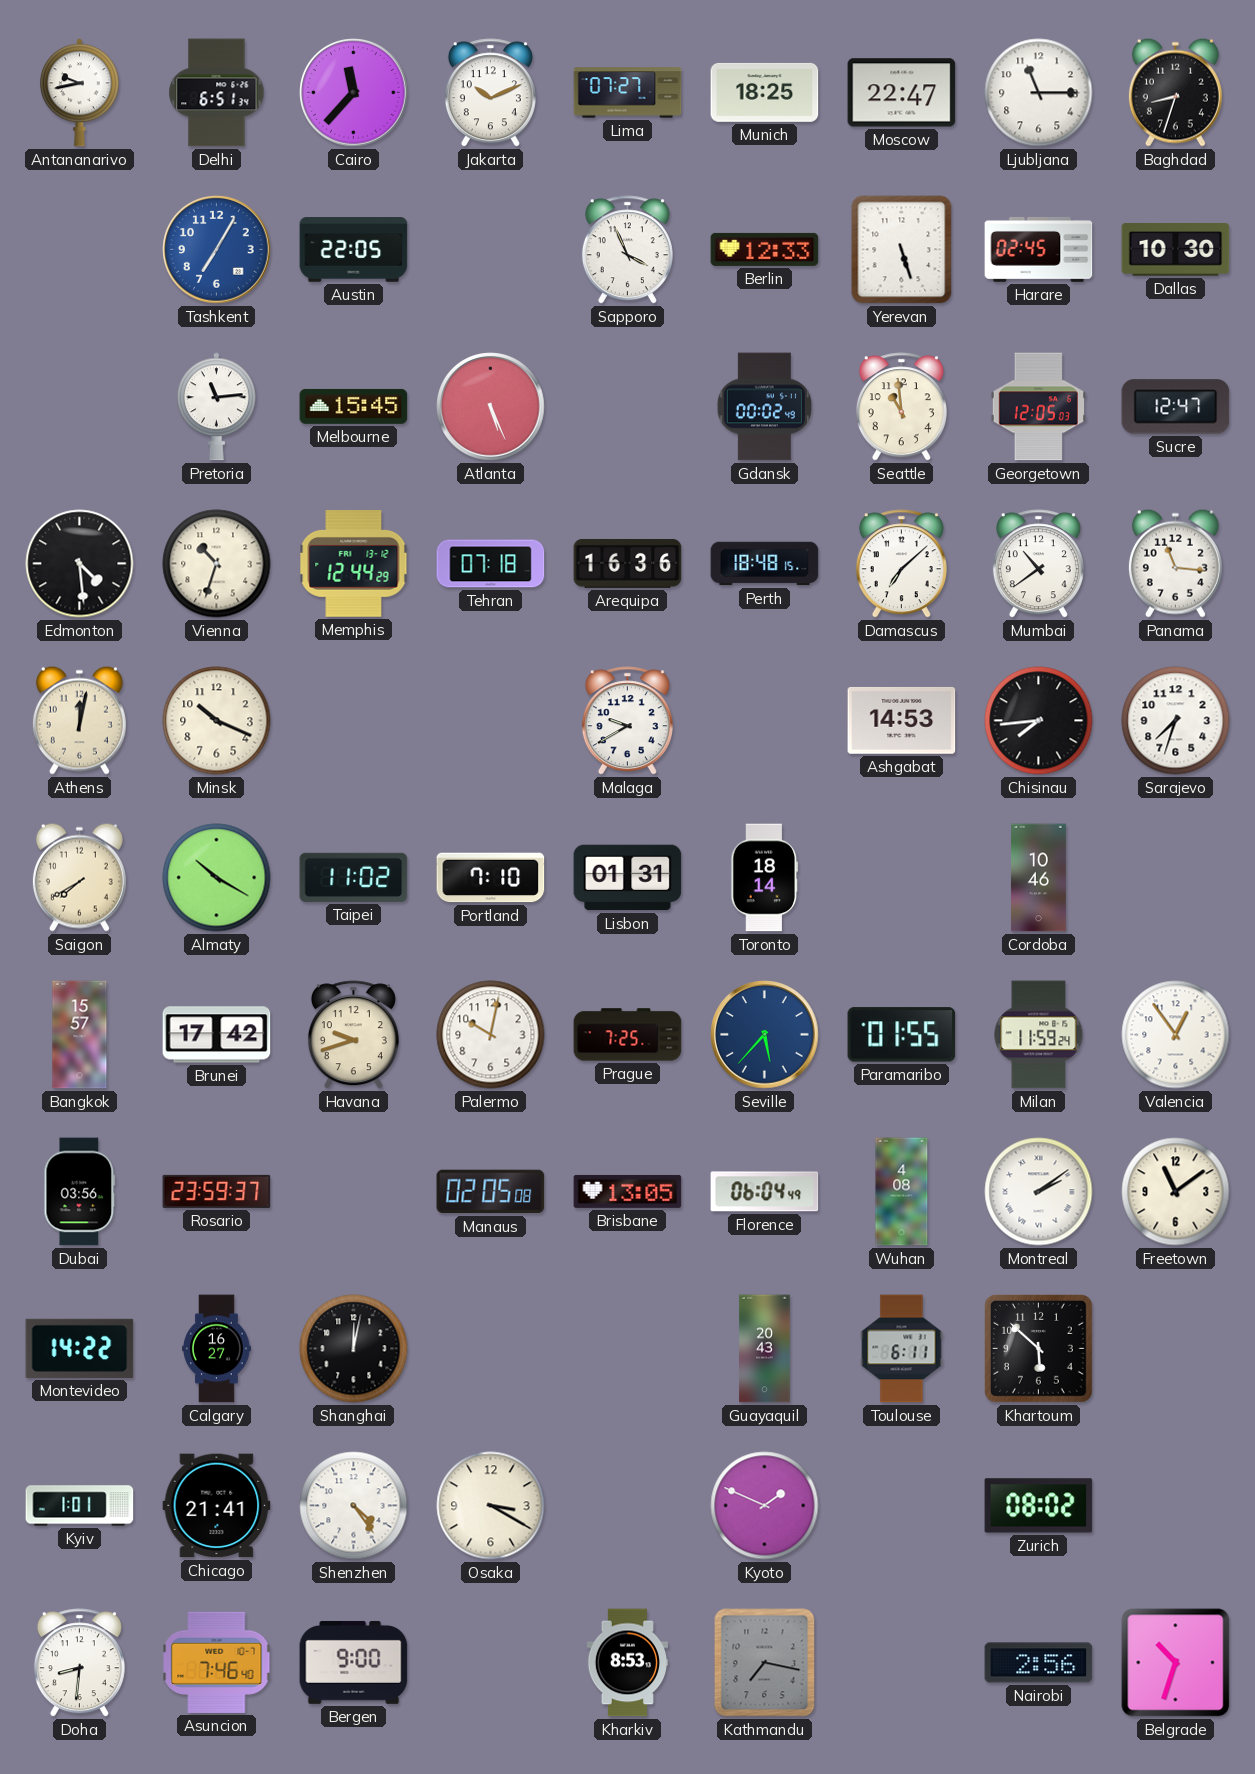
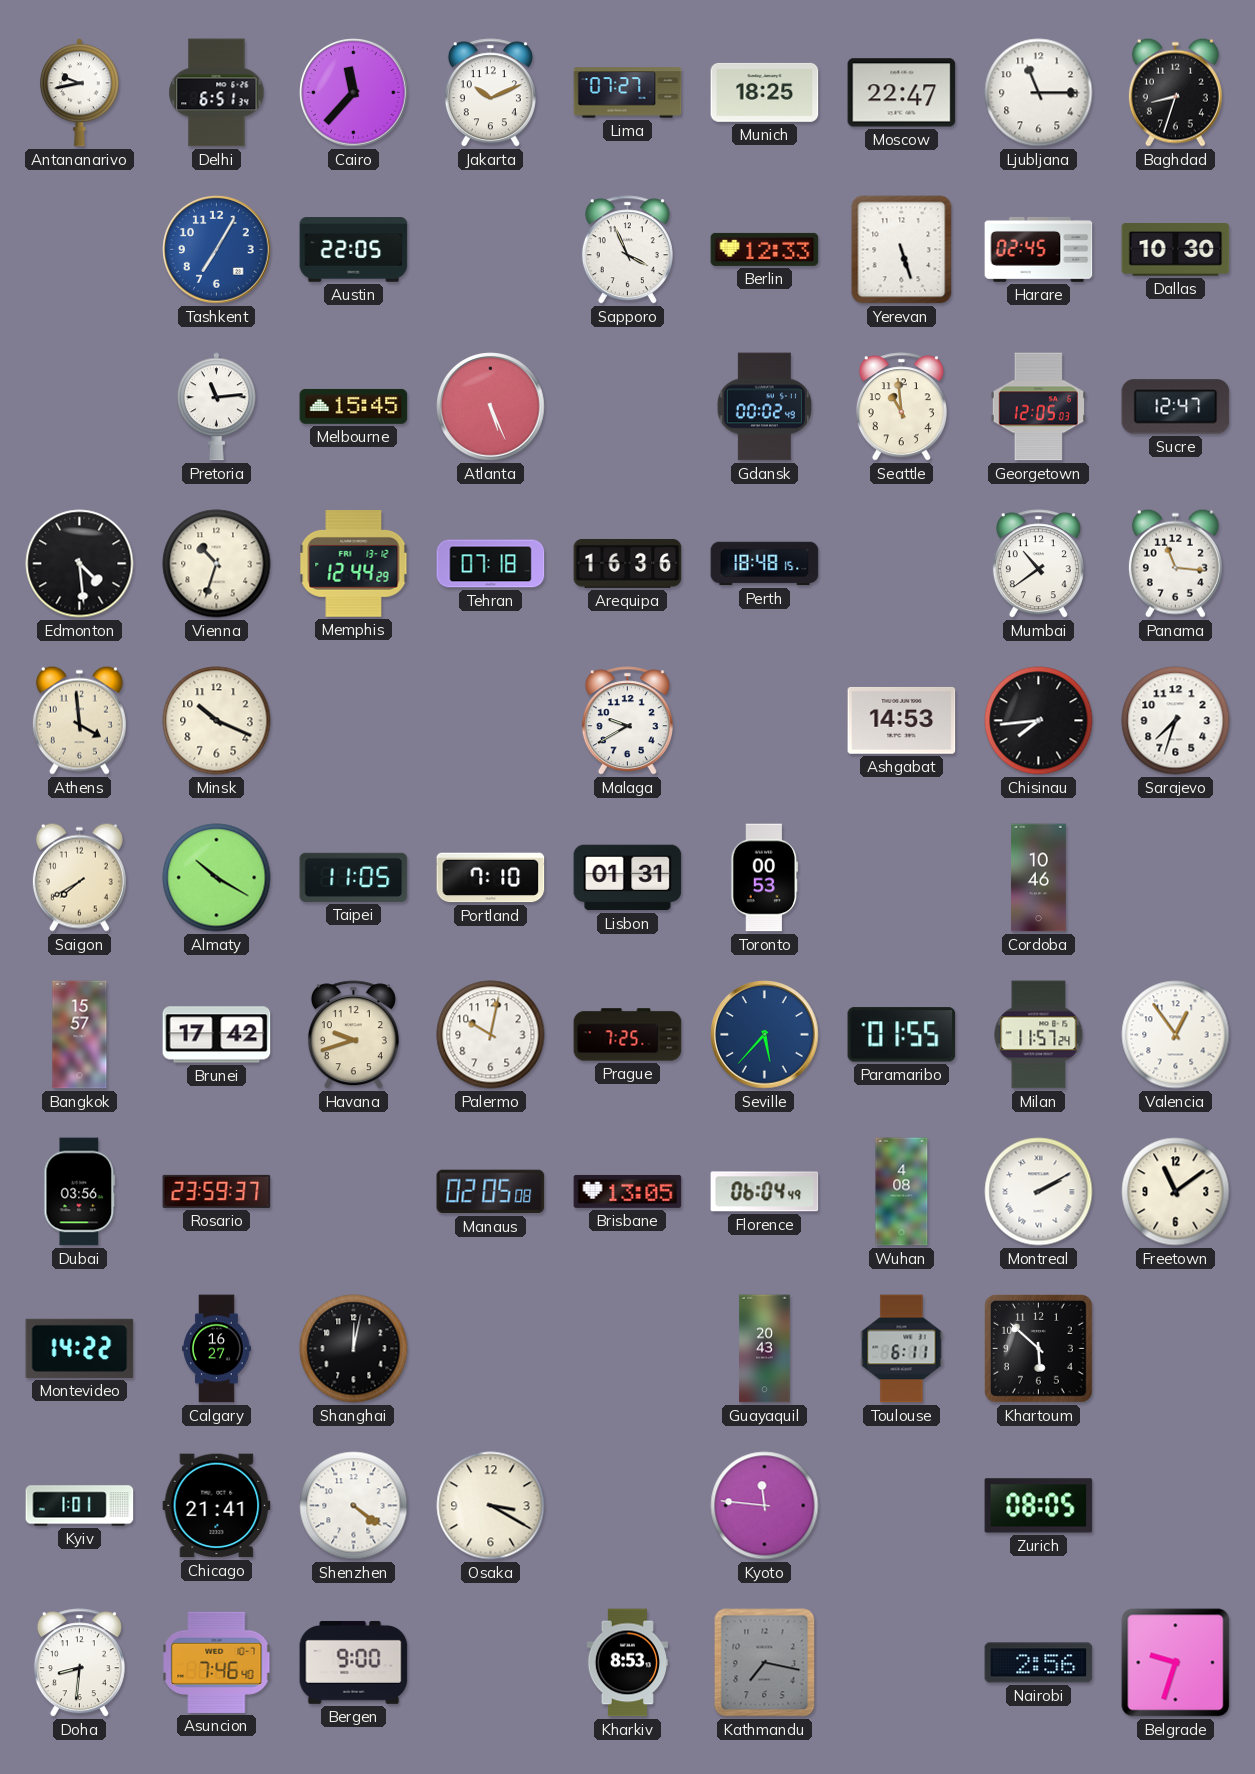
Damascus: 7:08 -> none (901, 564)
Athens: 12:02 -> 3:59 (79, 720)
Taipei: 11:02 -> 11:05 (354, 877)
Toronto: 18:14 -> 00:53 (765, 878)
Milan: 11:59 -> 11:57 (1039, 1035)
Montreal: 2:09 -> 2:10 (1039, 1192)
Shenzhen: 4:24 -> 4:21 (354, 1506)
Kyoto: 1:49 -> 11:46 (765, 1506)
Zurich: 08:02 -> 08:05 (1039, 1506)
Belgrade: 10:33 -> 9:33 (1176, 1663)
